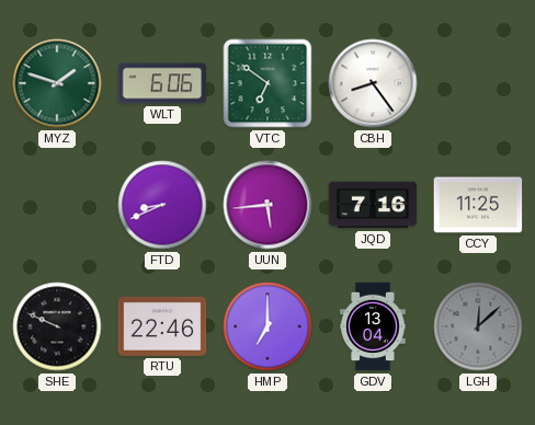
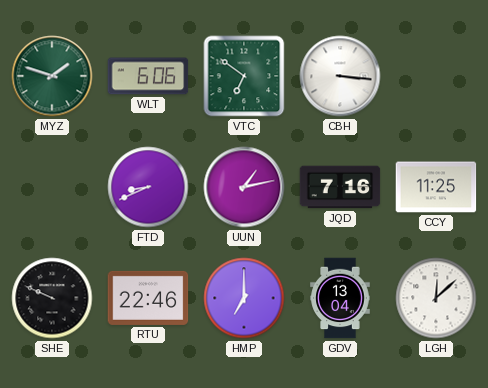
CBH: 8:24 -> 3:16 (340, 76)
UUN: 5:44 -> 1:13 (244, 187)
LGH dial: grey -> white (436, 298)
